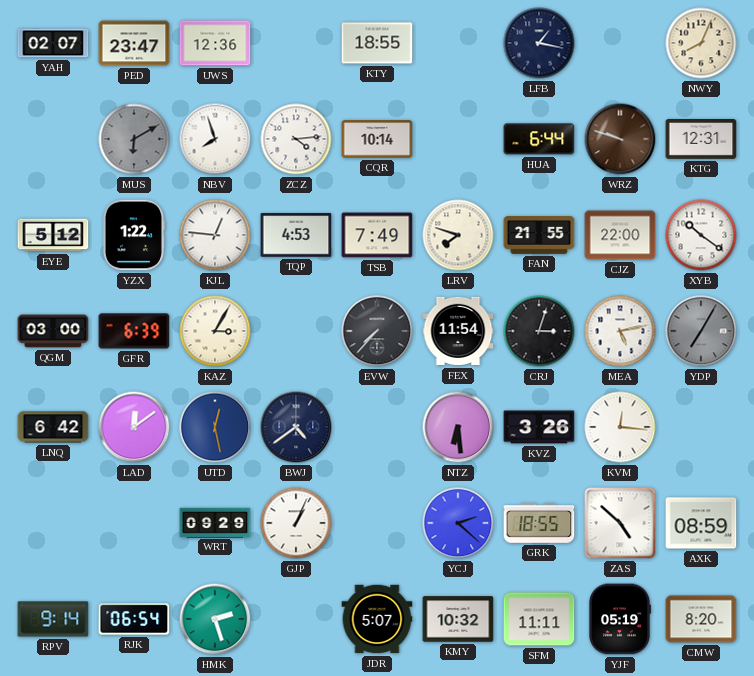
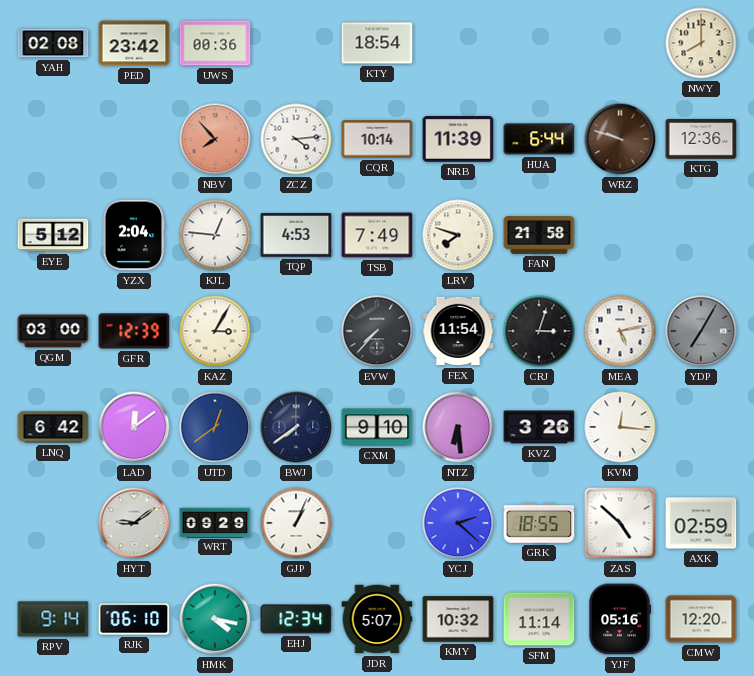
YAH: 02:07 -> 02:08 (53, 43)
PED: 23:47 -> 23:42 (134, 43)
UWS: 12:36 -> 00:36 (215, 43)
KTY: 18:55 -> 18:54 (377, 43)
LFB: 1:17 -> none (539, 43)
NWY: 8:04 -> 8:00 (701, 43)
MUS: 6:10 -> none (134, 139)
NBV: 7:57 -> 7:53 (215, 139)
NBV dial: white -> salmon (215, 139)
NRB: none -> 11:39 (458, 140)
KTG: 12:31 -> 12:36 (701, 140)
YZX: 1:22 -> 2:04 (133, 235)
FAN: 21:55 -> 21:58 (539, 235)
CJZ: 22:00 -> none (620, 235)
XYB: 10:21 -> none (701, 235)
GFR: 6:39 -> 12:39 (134, 331)
UTD: 12:28 -> 12:39 (215, 427)
BWJ: 4:39 -> 7:39 (296, 427)
CXM: none -> 9:10 (377, 427)
HYT: none -> 9:09 (134, 523)
AXK: 08:59 -> 02:59 (701, 523)
RJK: 06:54 -> 06:10 (134, 619)
HMK: 2:27 -> 4:17 (215, 619)
EHJ: none -> 12:34 (296, 619)
SFM: 11:11 -> 11:14 (539, 619)
YJF: 05:19 -> 05:16 (619, 619)
CMW: 8:20 -> 12:20 (701, 619)
